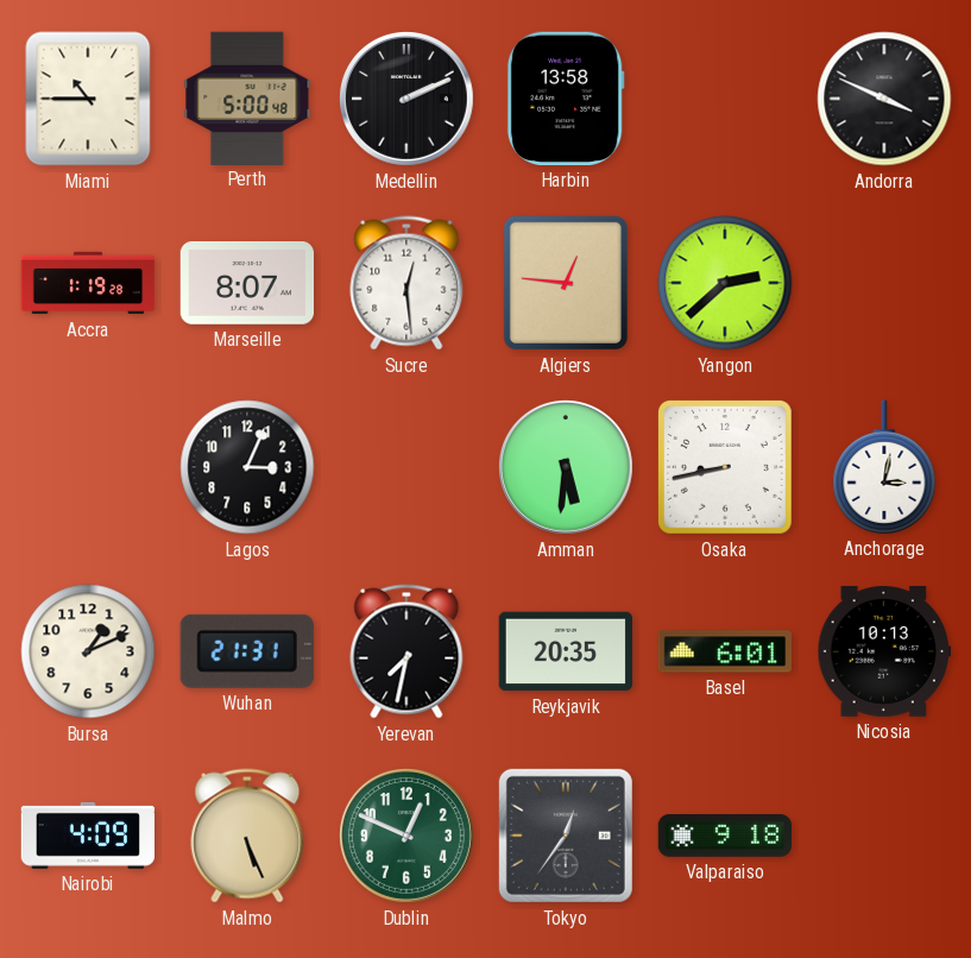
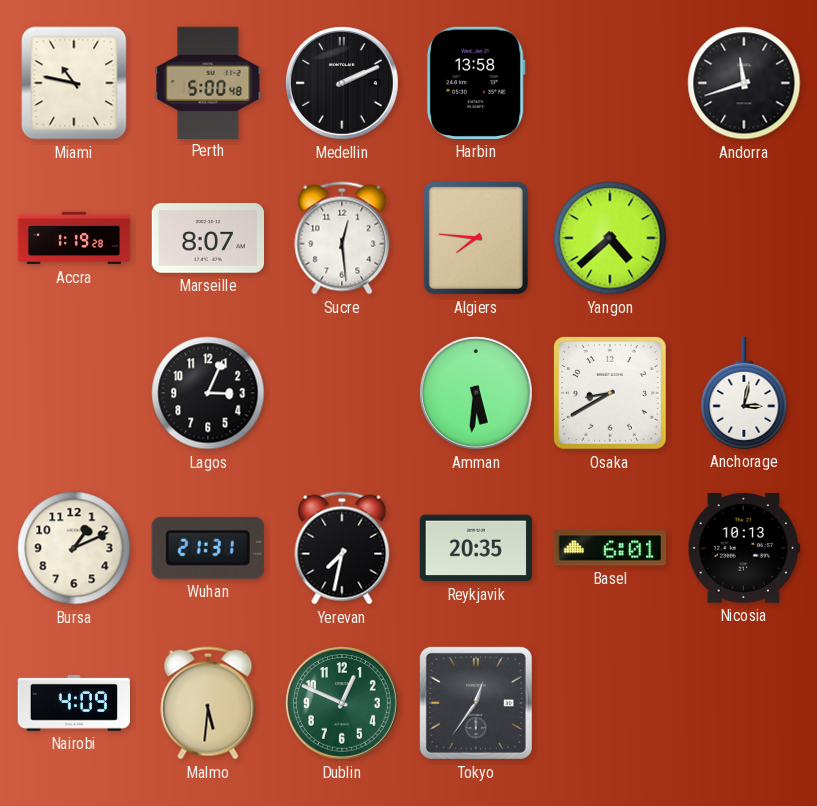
Miami: 10:45 -> 10:47 (74, 83)
Andorra: 3:49 -> 11:42 (744, 83)
Algiers: 12:46 -> 7:46 (476, 238)
Yangon: 2:38 -> 4:38 (610, 238)
Osaka: 8:43 -> 8:40 (610, 393)
Malmo: 5:26 -> 5:31 (208, 703)
Valparaiso: 9:18 -> none (725, 837)
